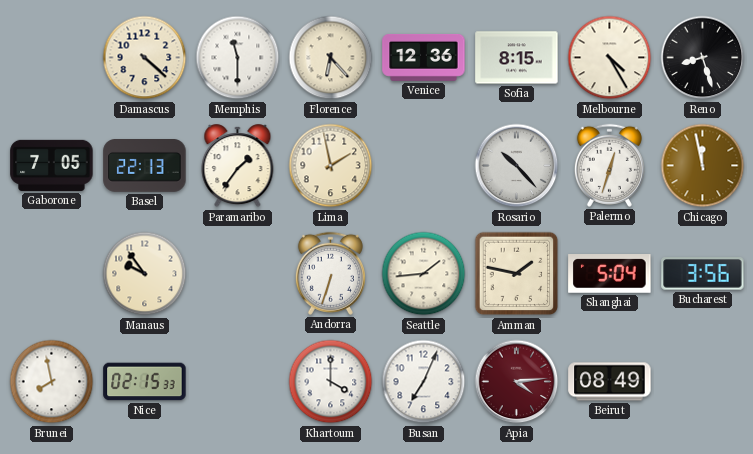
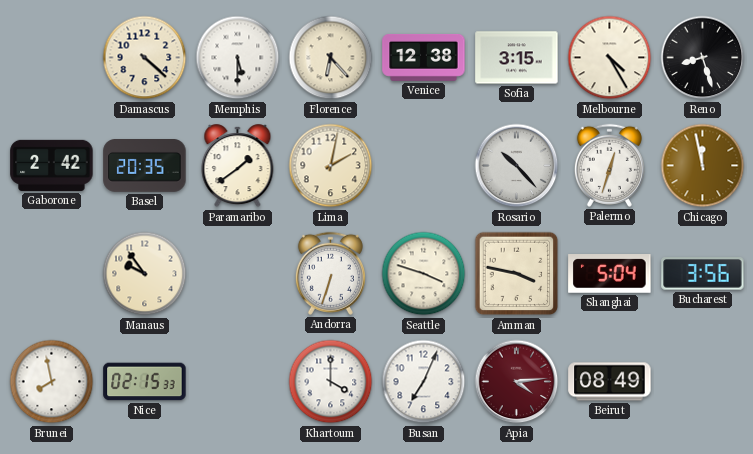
Memphis: 11:30 -> 5:30 (238, 58)
Venice: 12:36 -> 12:38 (424, 57)
Sofia: 8:15 -> 3:15 (517, 58)
Gaborone: 7:05 -> 2:42 (52, 165)
Basel: 22:13 -> 20:35 (145, 166)
Paramaribo: 1:36 -> 1:39 (238, 166)
Lima: 1:58 -> 2:02 (331, 166)
Seattle: 1:44 -> 3:48 (424, 274)
Amman: 1:47 -> 3:47 (517, 274)
